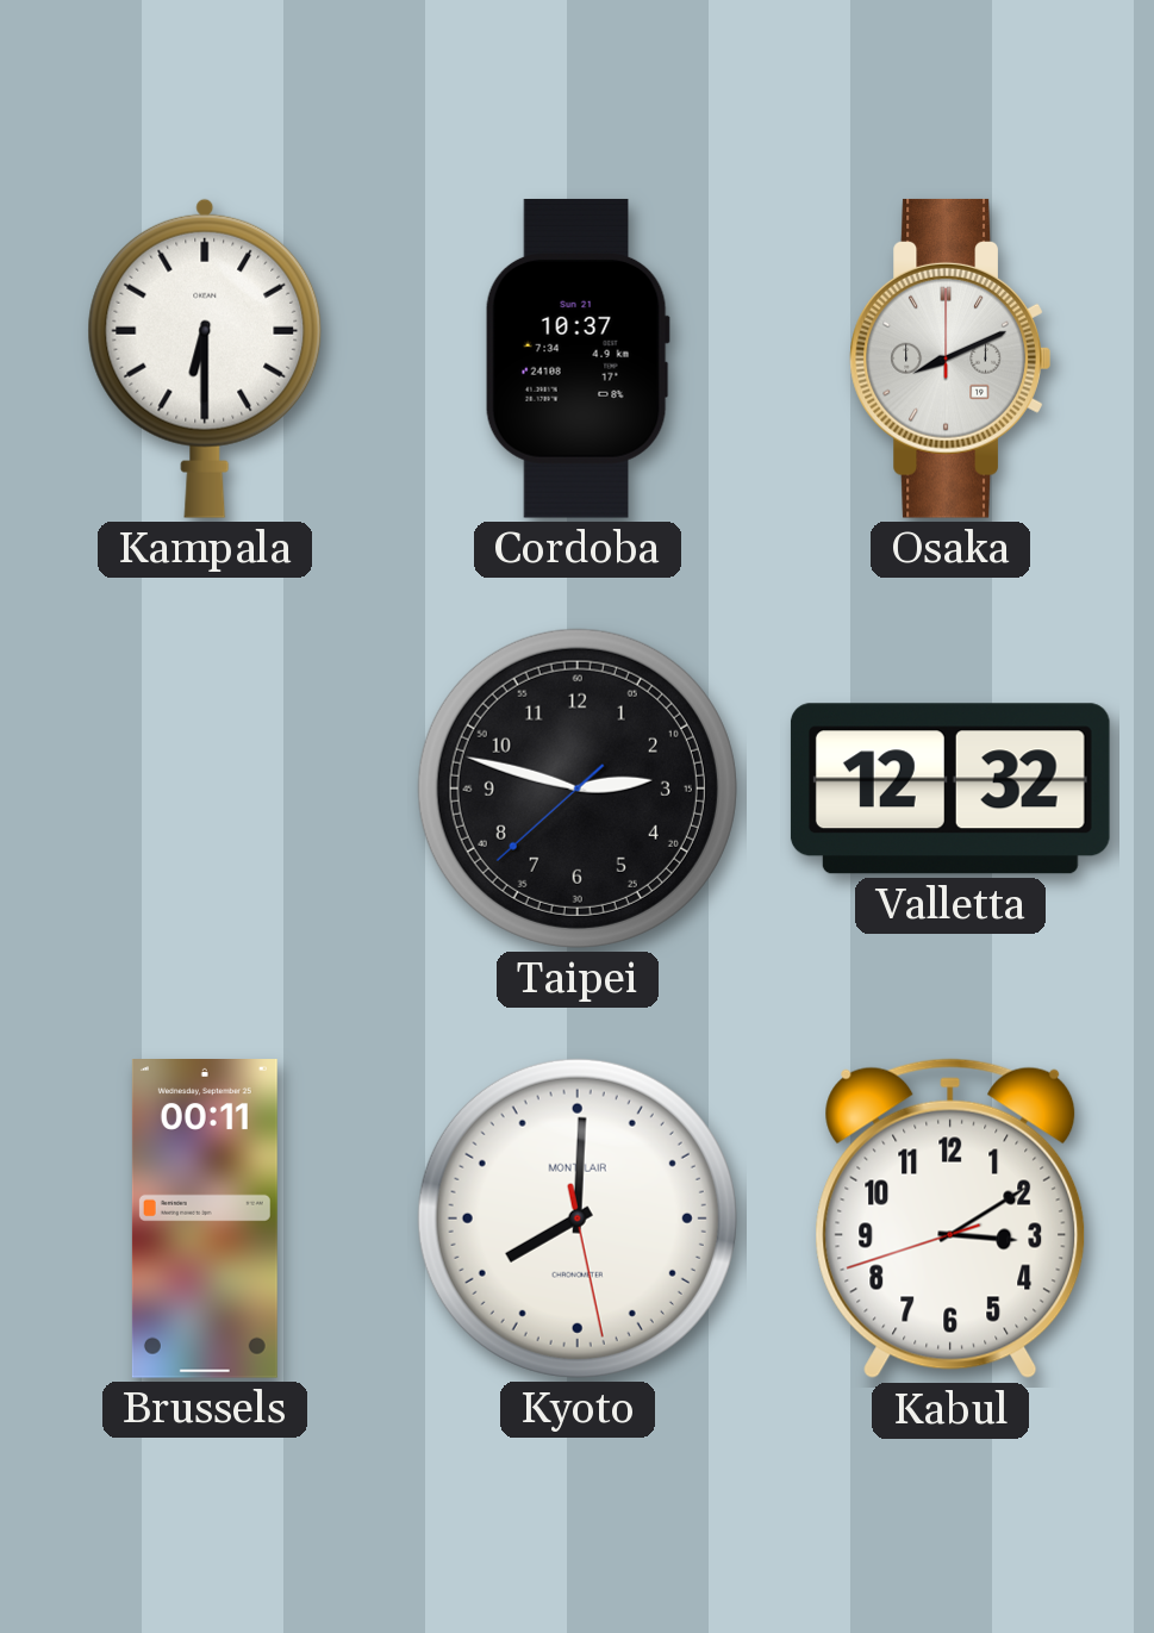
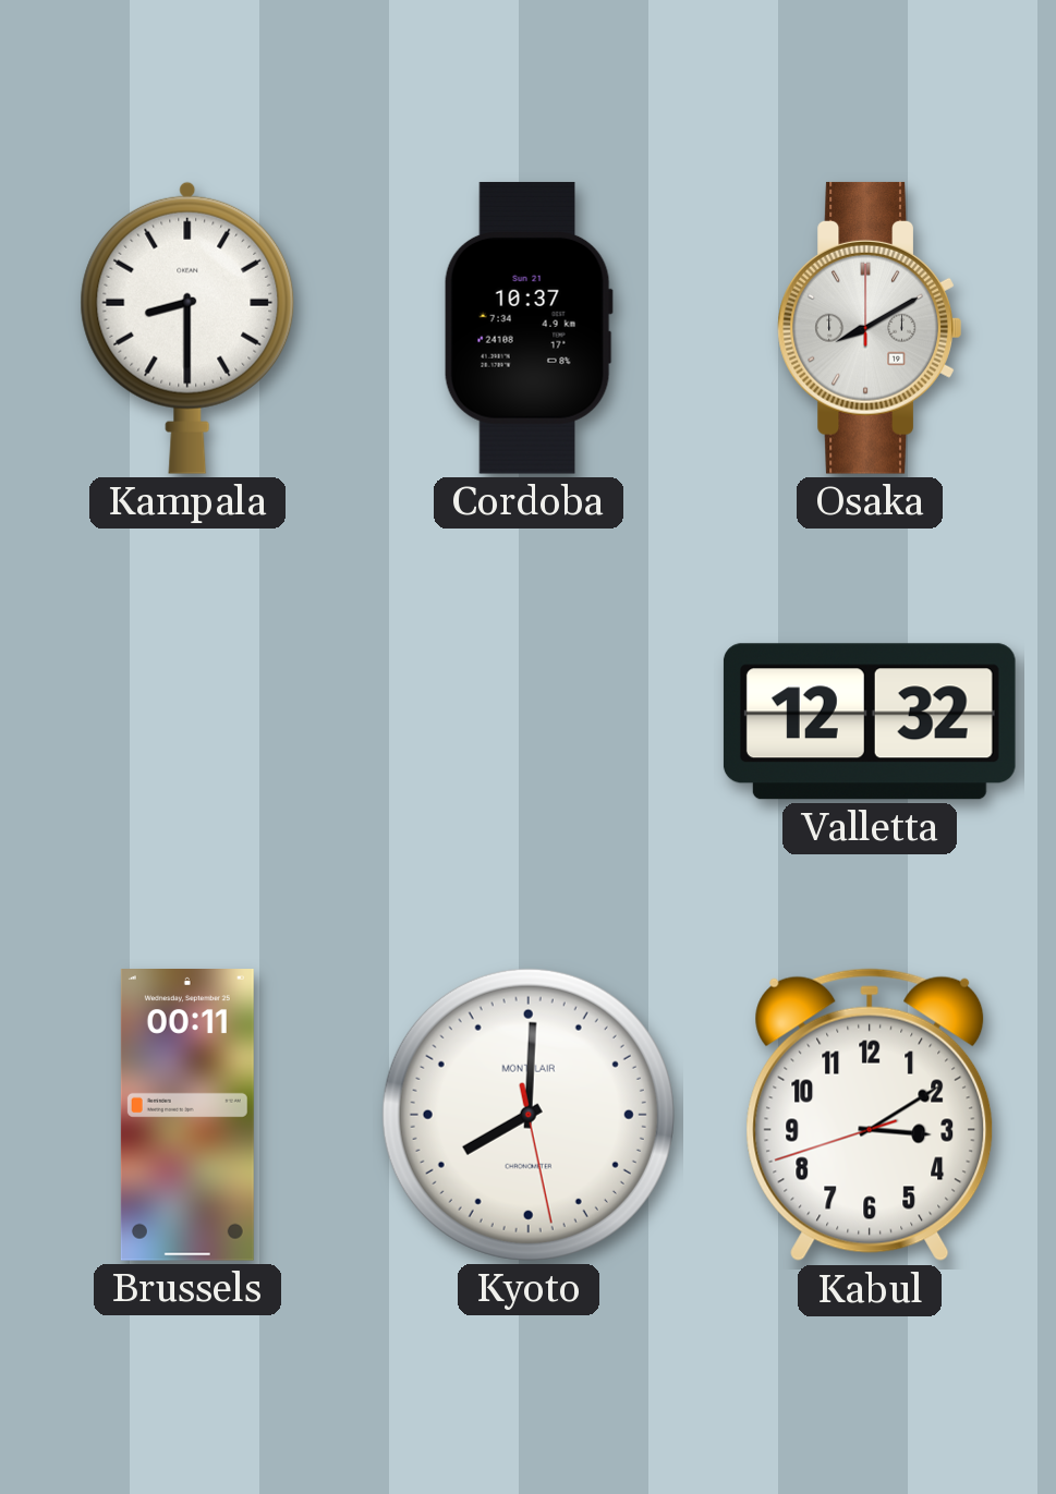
Kampala: 6:30 -> 8:30 (187, 328)
Osaka: 8:11 -> 8:10 (870, 328)
Taipei: 2:47 -> none (578, 789)
